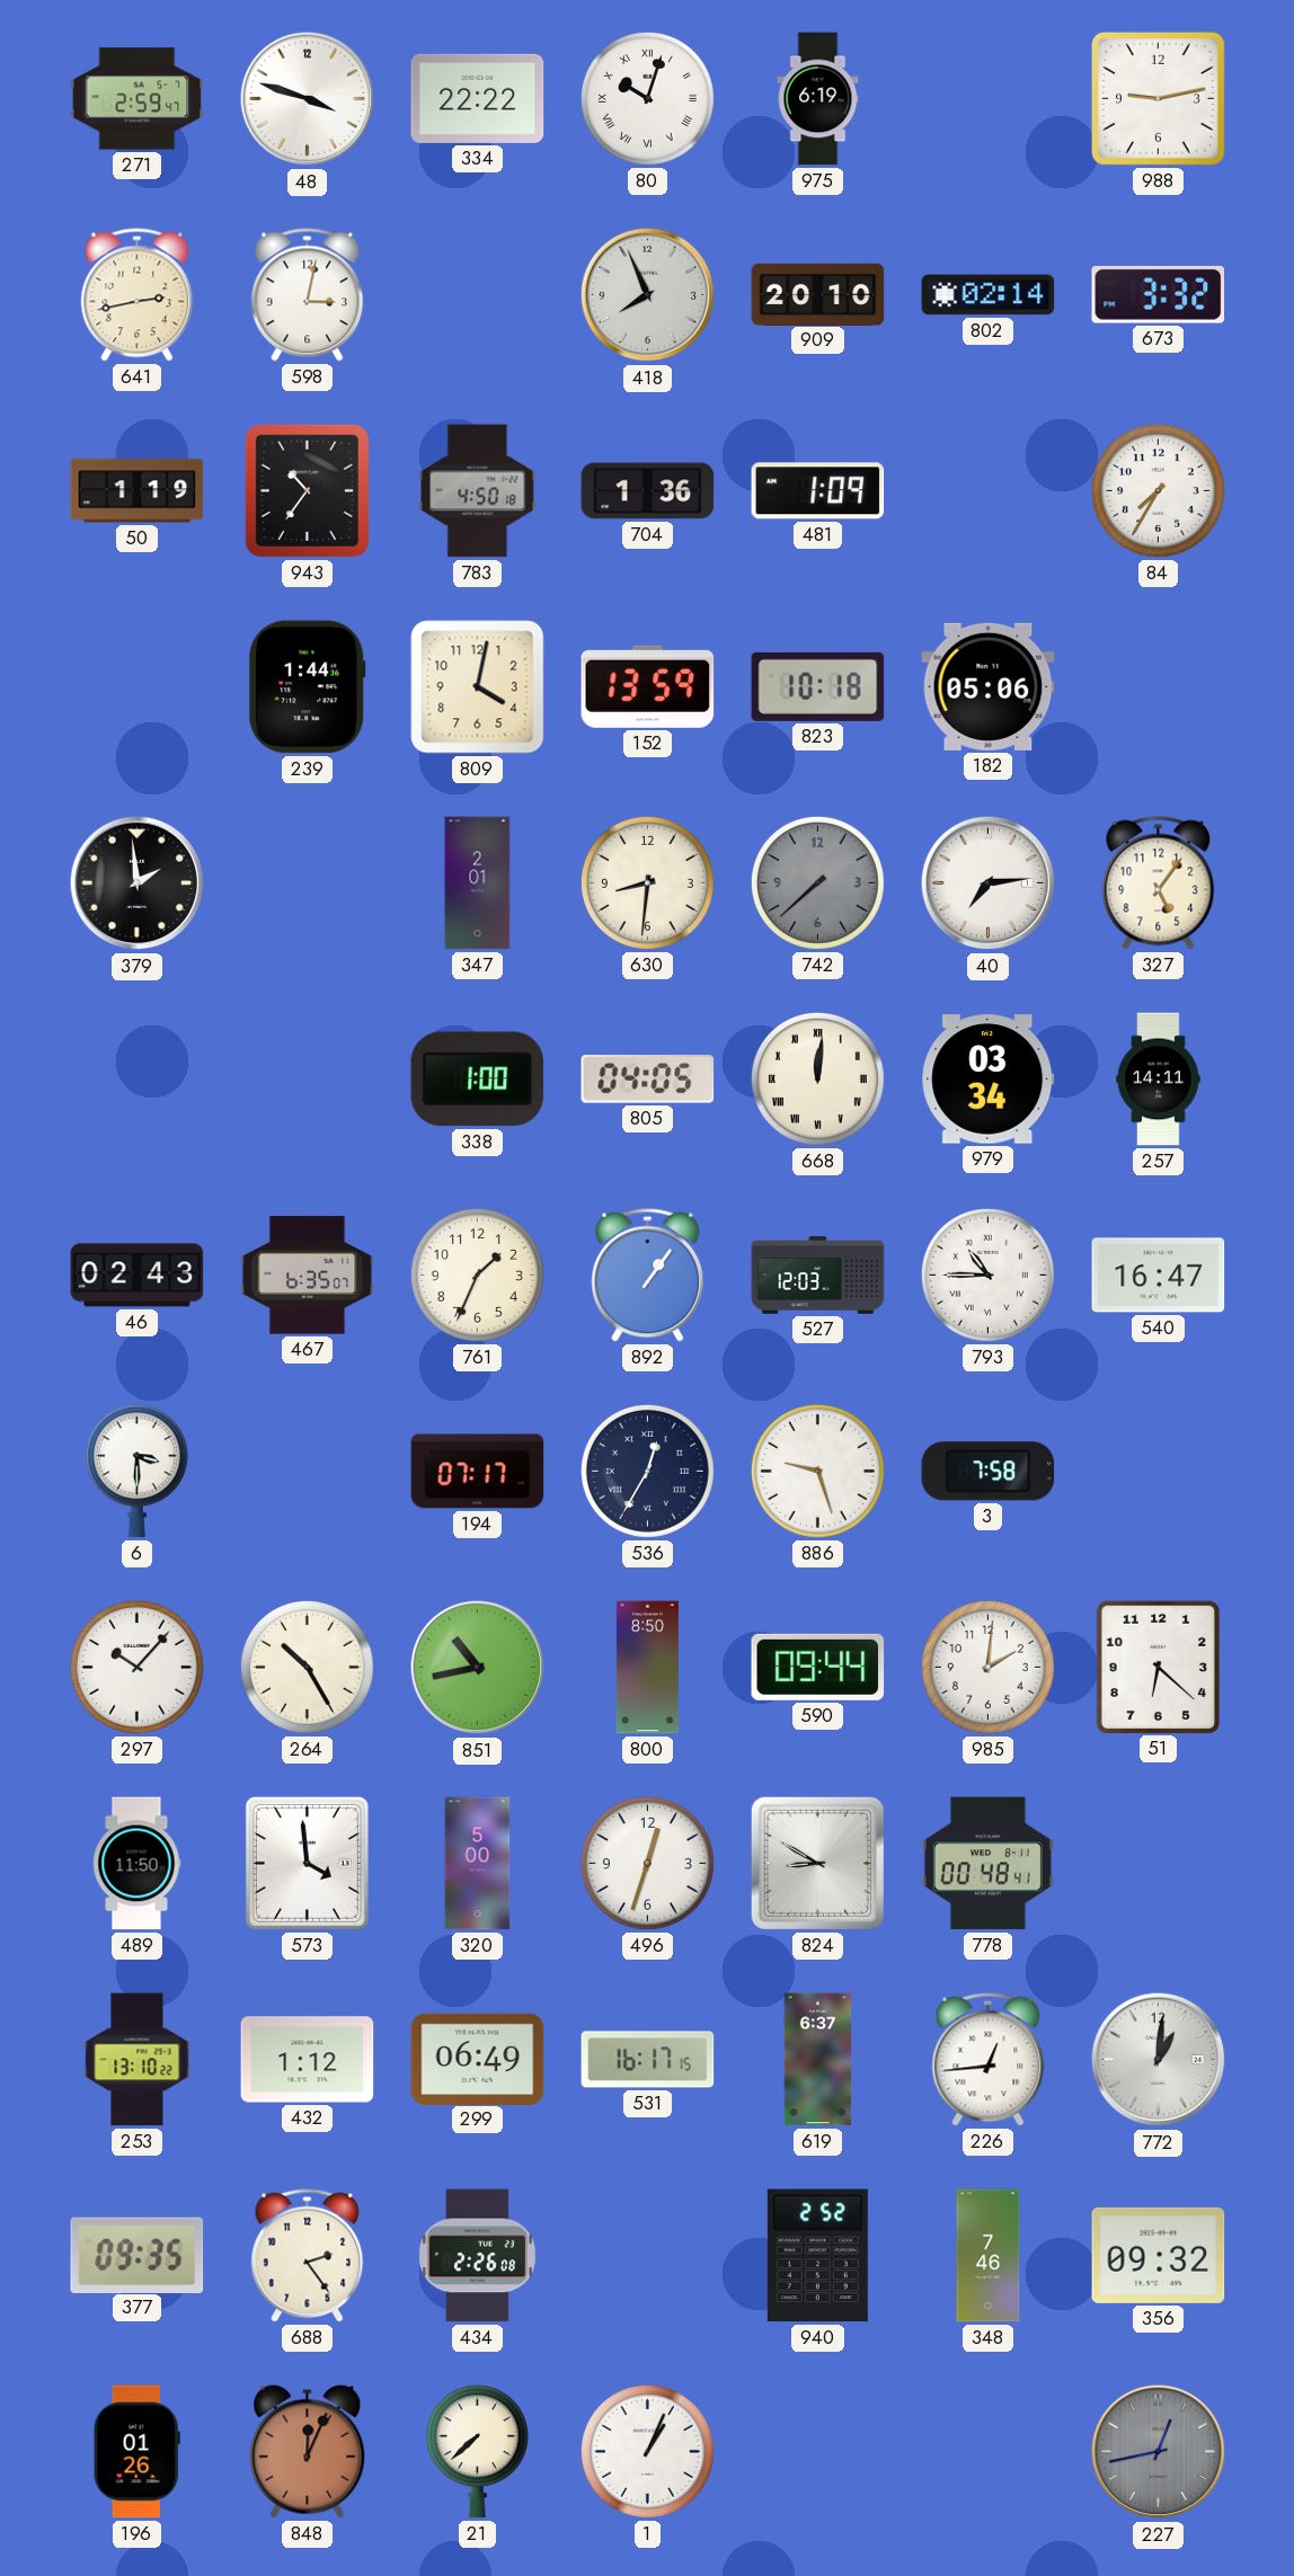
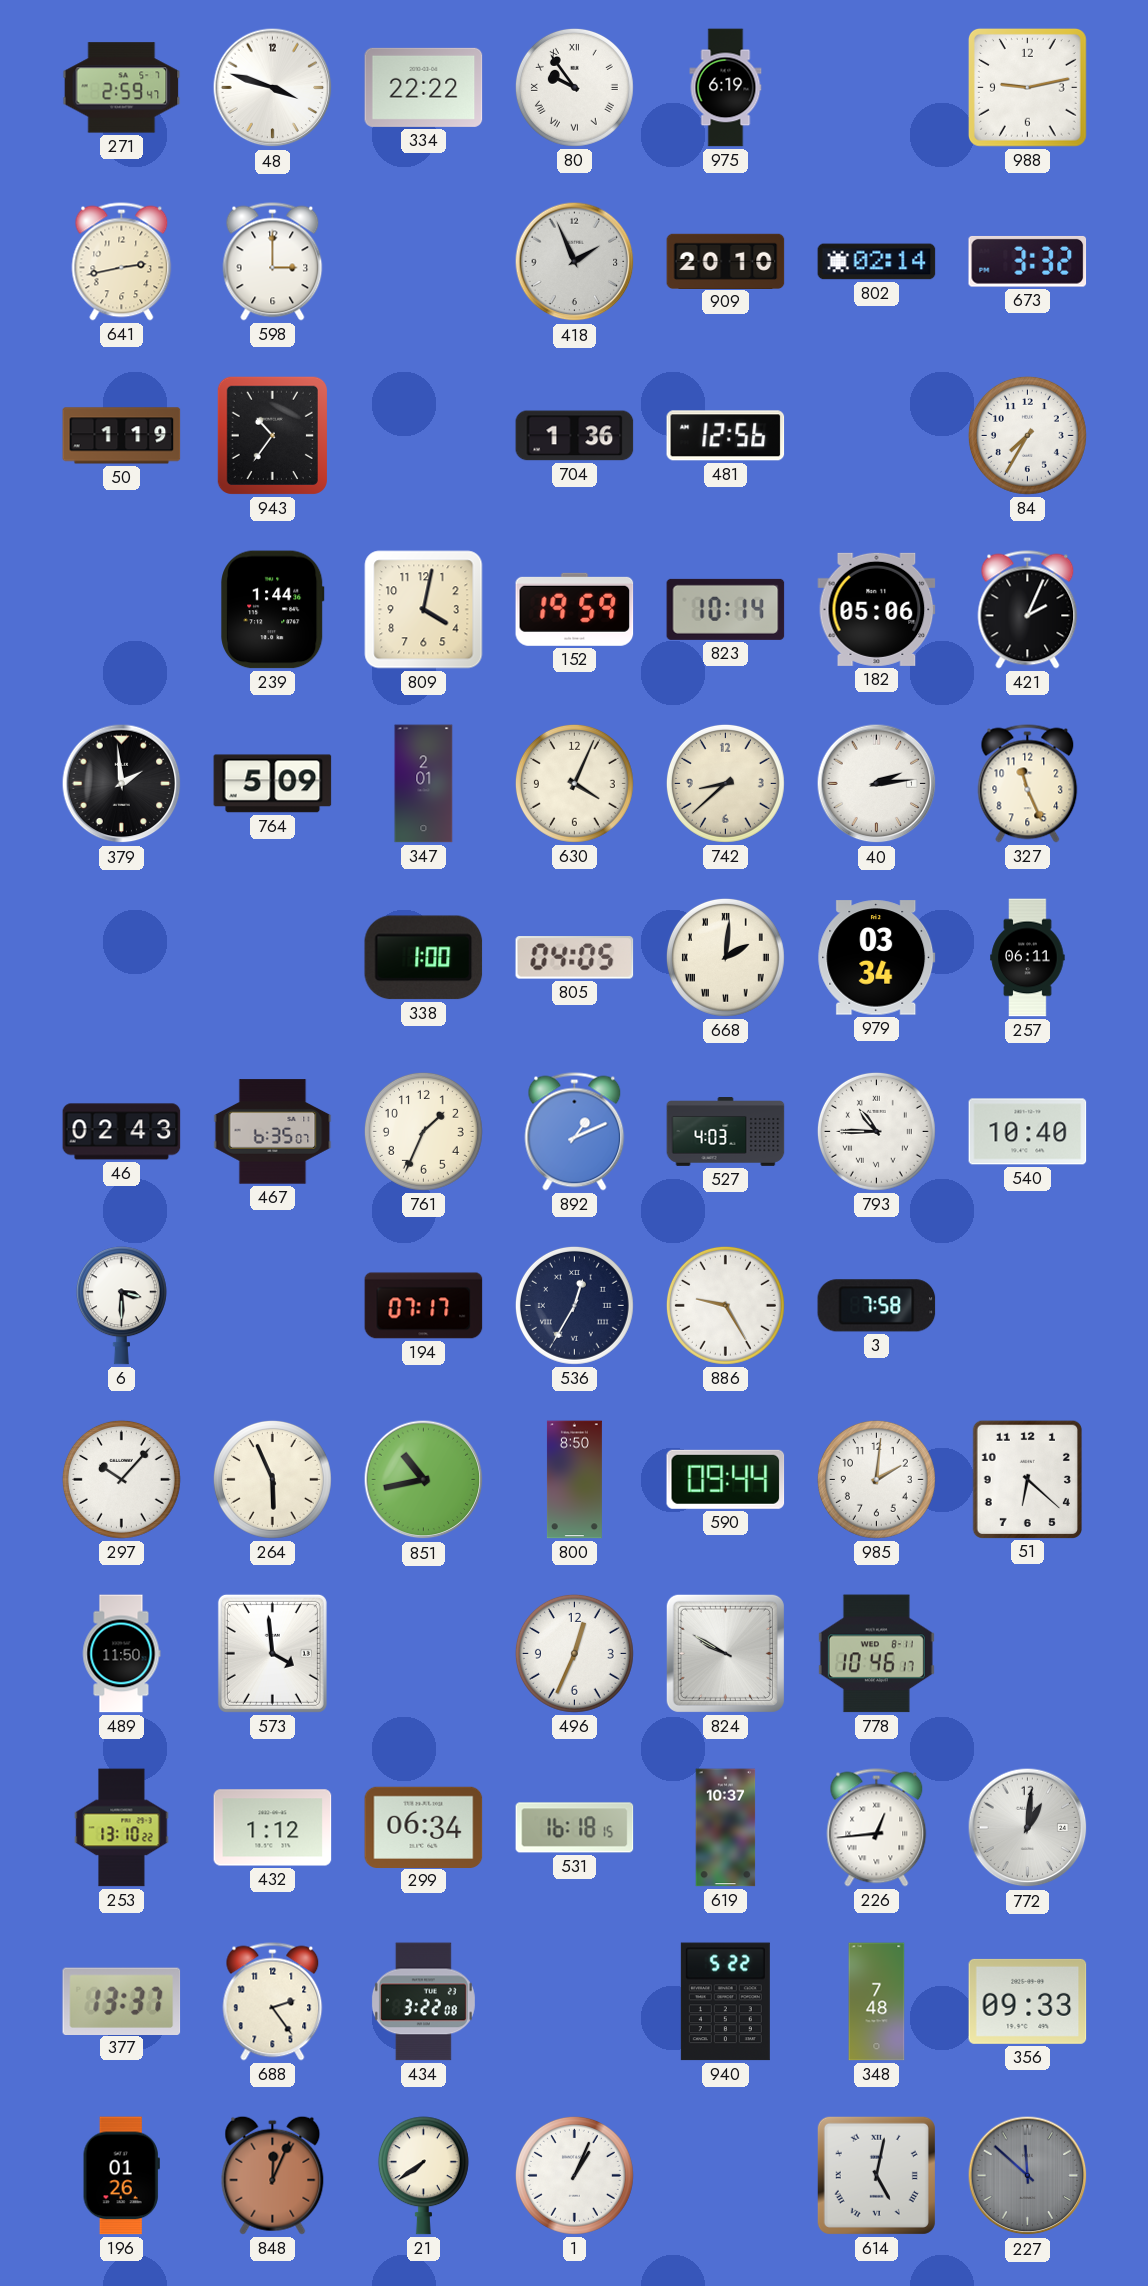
80: 10:03 -> 9:54 (574, 87)
598: 3:02 -> 3:00 (273, 262)
418: 7:56 -> 1:56 (575, 262)
783: 4:50 -> none (478, 491)
481: 1:09 -> 12:56 (726, 436)
152: 13:59 -> 19:59 (575, 609)
823: 10:18 -> 10:14 (726, 609)
421: none -> 2:04 (1028, 610)
764: none -> 5:09 (273, 784)
630: 8:31 -> 4:04 (574, 783)
742: 7:38 -> 8:38 (725, 783)
742 dial: grey -> cream (725, 783)
40: 7:14 -> 2:14 (877, 784)
327: 5:06 -> 11:26 (1028, 784)
668: 12:01 -> 2:01 (725, 957)
257: 14:11 -> 06:11 (1028, 958)
892: 1:06 -> 1:11 (575, 1132)
527: 12:03 -> 4:03 (726, 1132)
540: 16:47 -> 10:40 (1028, 1132)
886: 9:27 -> 9:25 (725, 1305)
264: 10:25 -> 5:56 (272, 1479)
320: 5:00 -> none (478, 1864)
496: 12:33 -> 12:34 (574, 1653)
824: 8:50 -> 9:50 (725, 1653)
778: 00:48 -> 10:46 (876, 1654)
299: 06:49 -> 06:34 (424, 1827)
531: 16:17 -> 16:18 (575, 1828)
619: 6:37 -> 10:37 (726, 1828)
377: 09:35 -> 13:37 (122, 2001)
434: 2:26 -> 3:22 (423, 2002)
940: 2:52 -> 5:22 (725, 2002)
348: 7:46 -> 7:48 (877, 2002)
356: 09:32 -> 09:33 (1028, 2001)
21: 7:38 -> 7:39 (423, 2176)
614: none -> 5:02 (876, 2175)
227: 12:43 -> 11:52 (1028, 2176)
